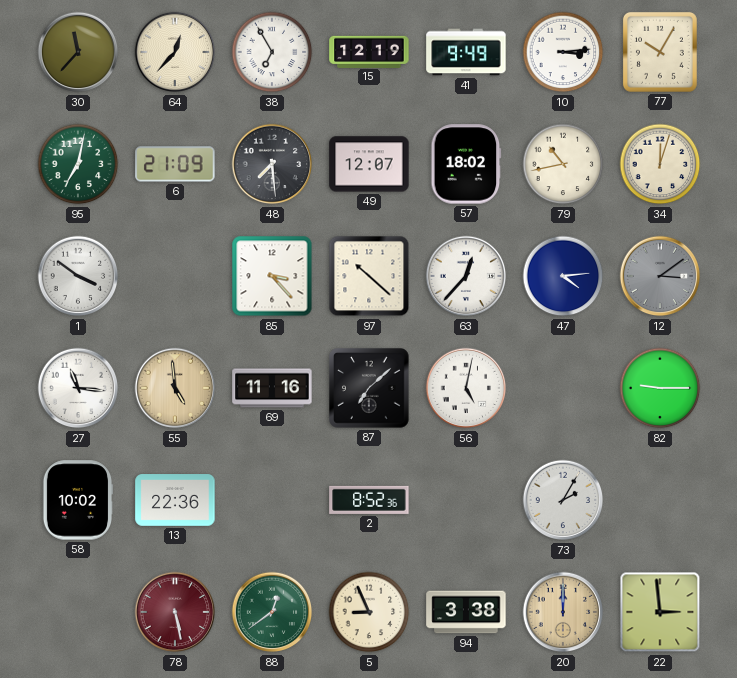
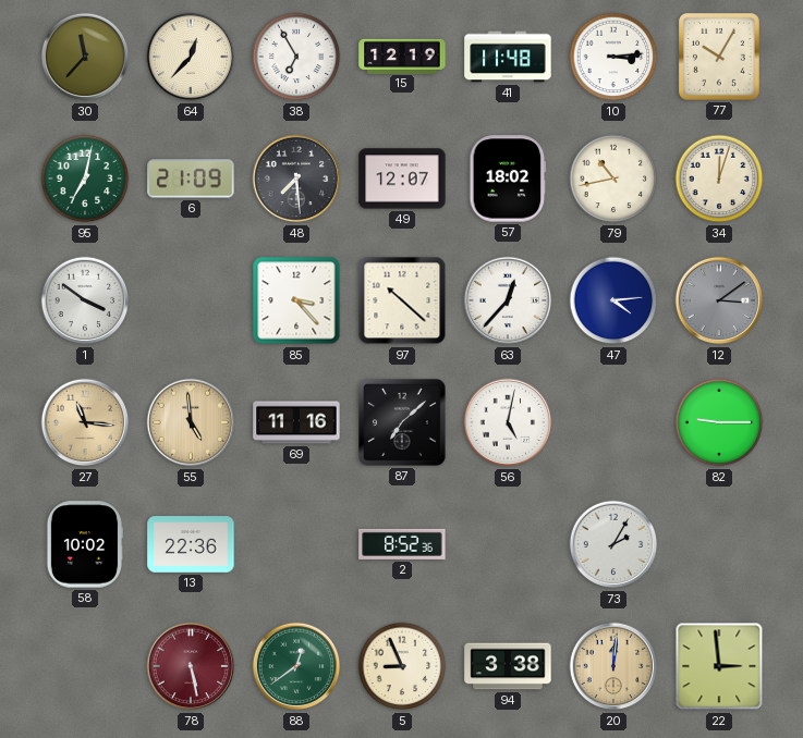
41: 9:49 -> 11:48 (508, 57)
27 dial: white -> champagne (85, 422)
20: 12:00 -> 12:01 (613, 666)
